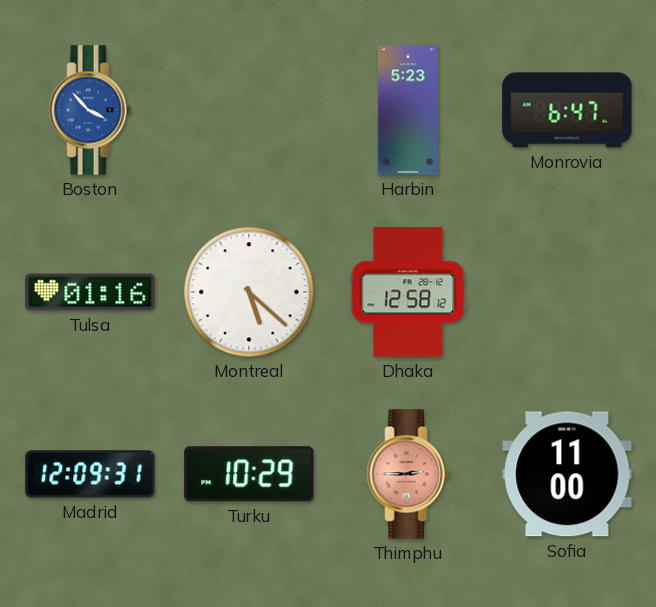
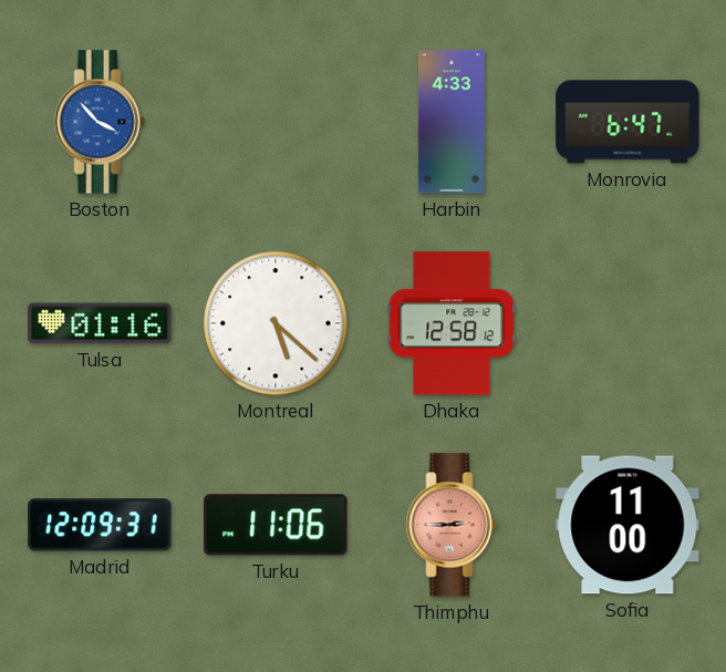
Harbin: 5:23 -> 4:33 (452, 122)
Turku: 10:29 -> 11:06 (276, 525)
